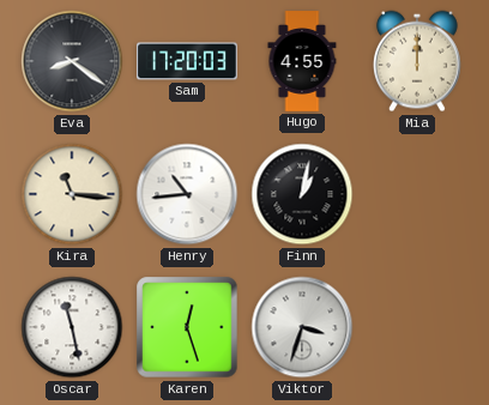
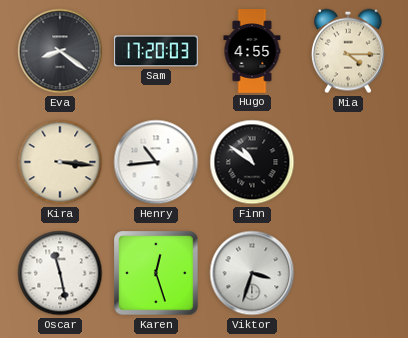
Mia: 12:00 -> 4:15 (348, 51)
Kira: 11:16 -> 3:16 (60, 162)
Finn: 1:02 -> 10:51 (252, 162)
